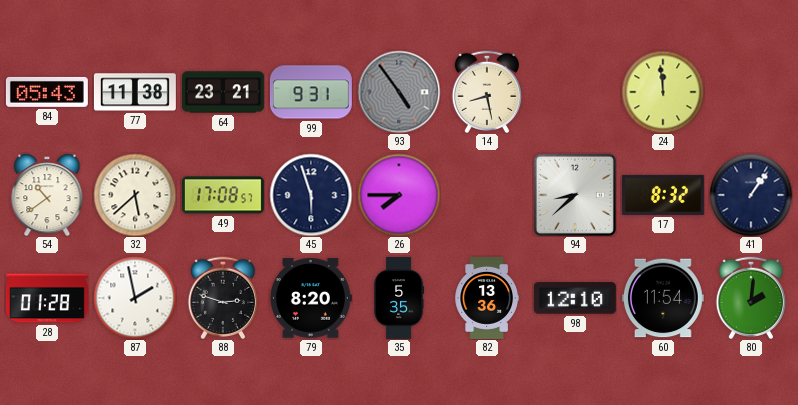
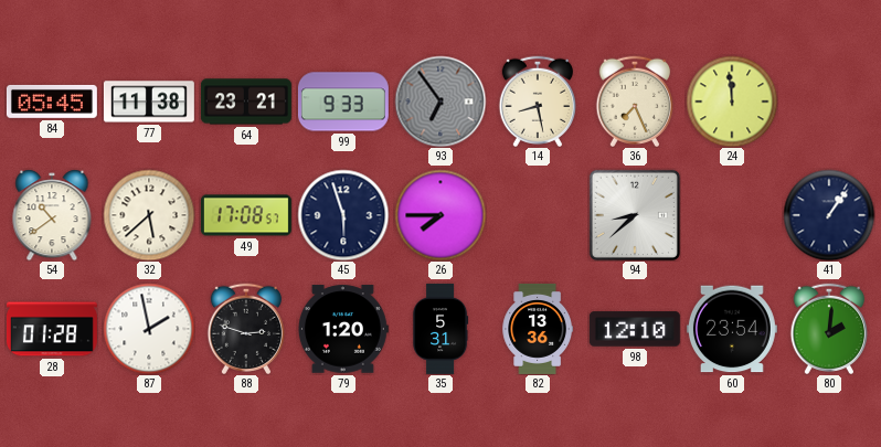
84: 05:43 -> 05:45 (52, 102)
99: 9:31 -> 9:33 (343, 102)
93: 4:54 -> 6:54 (440, 102)
36: none -> 7:26 (634, 100)
17: 8:32 -> none (663, 195)
79: 8:20 -> 1:20 (343, 329)
35: 5:35 -> 5:31 (440, 329)
60: 11:54 -> 23:54 (732, 329)
